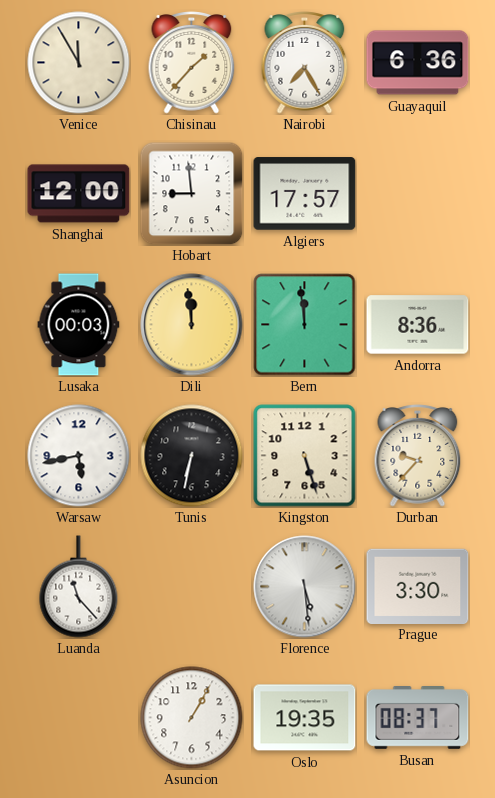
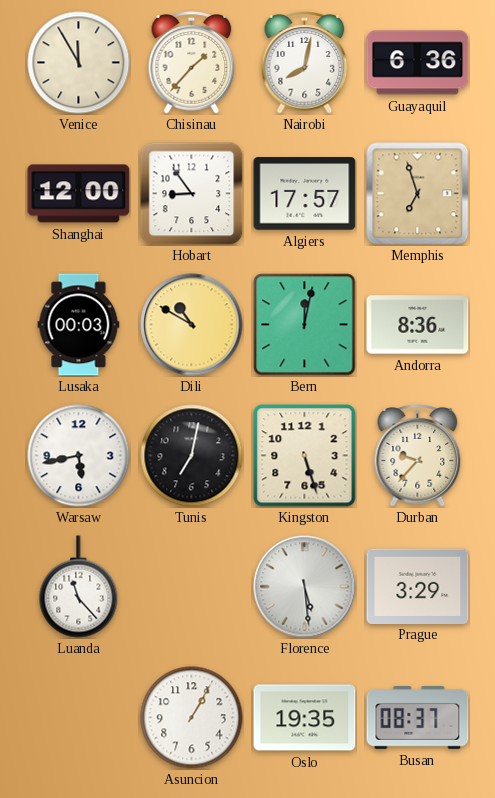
Nairobi: 7:25 -> 8:02 (305, 63)
Hobart: 8:59 -> 8:54 (191, 193)
Memphis: none -> 6:57 (418, 194)
Dili: 11:59 -> 10:50 (192, 325)
Bern: 11:59 -> 12:02 (305, 325)
Tunis: 6:32 -> 7:02 (192, 456)
Prague: 3:30 -> 3:29 (418, 586)
